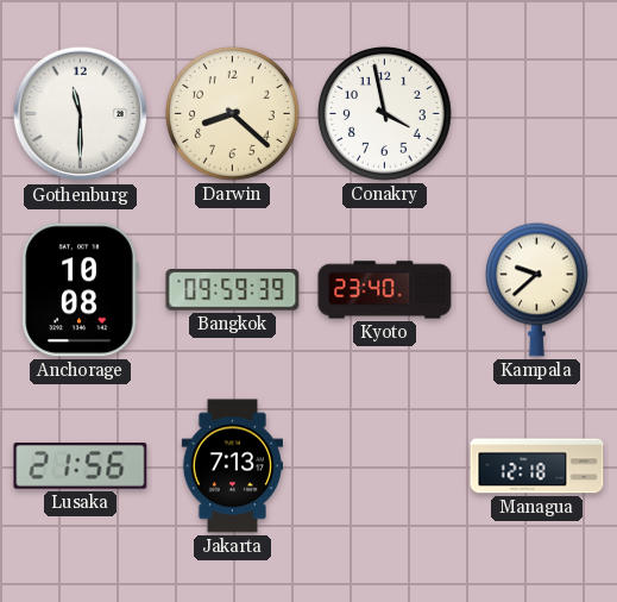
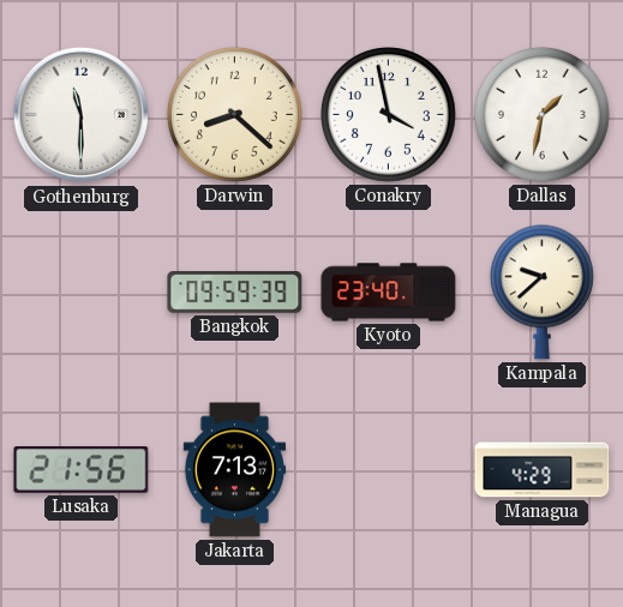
Dallas: none -> 1:32 (543, 115)
Anchorage: 10:08 -> none (80, 290)
Managua: 12:18 -> 4:29 (543, 470)
